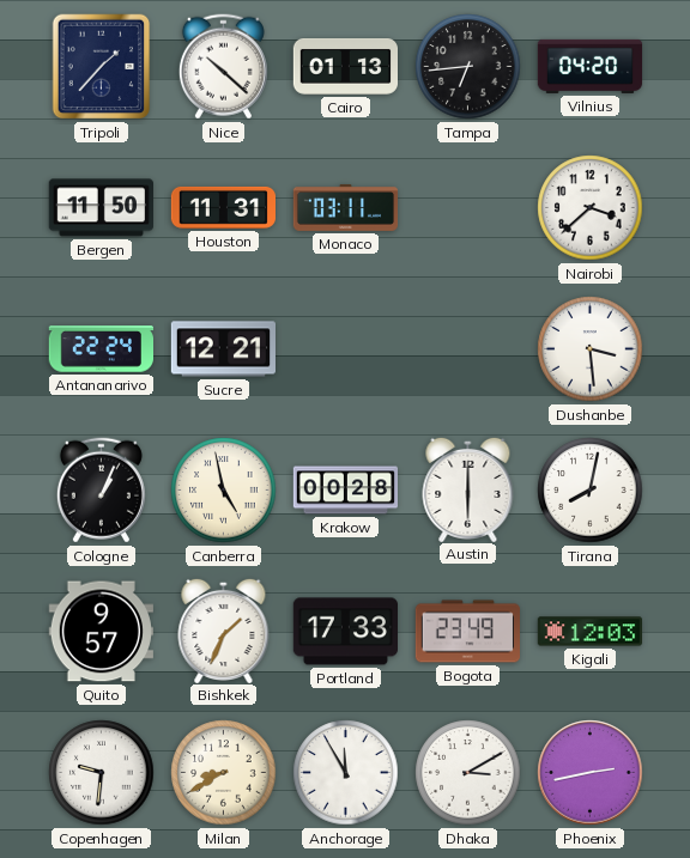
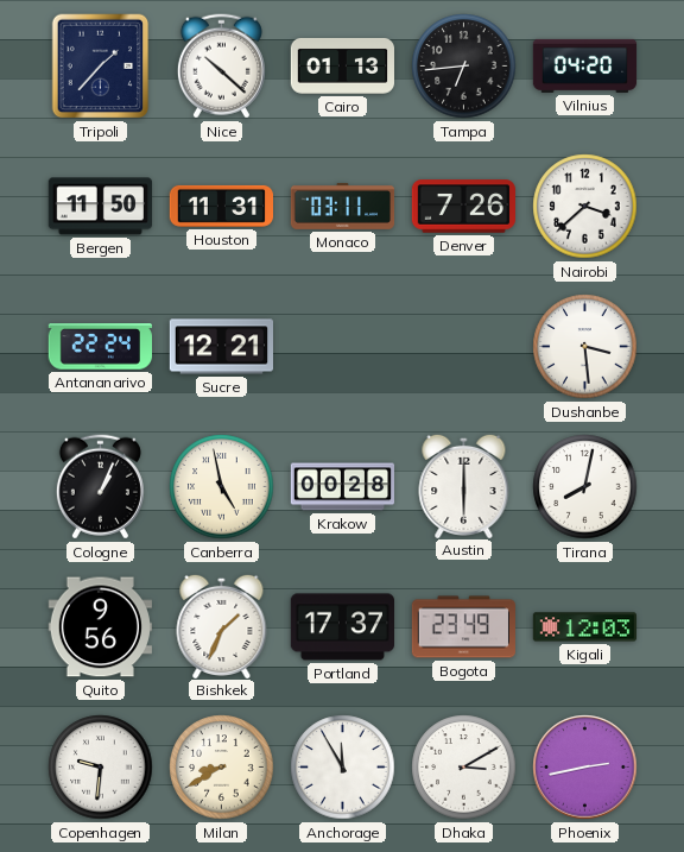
Denver: none -> 7:26 (463, 207)
Quito: 9:57 -> 9:56 (100, 627)
Portland: 17:33 -> 17:37 (342, 627)
